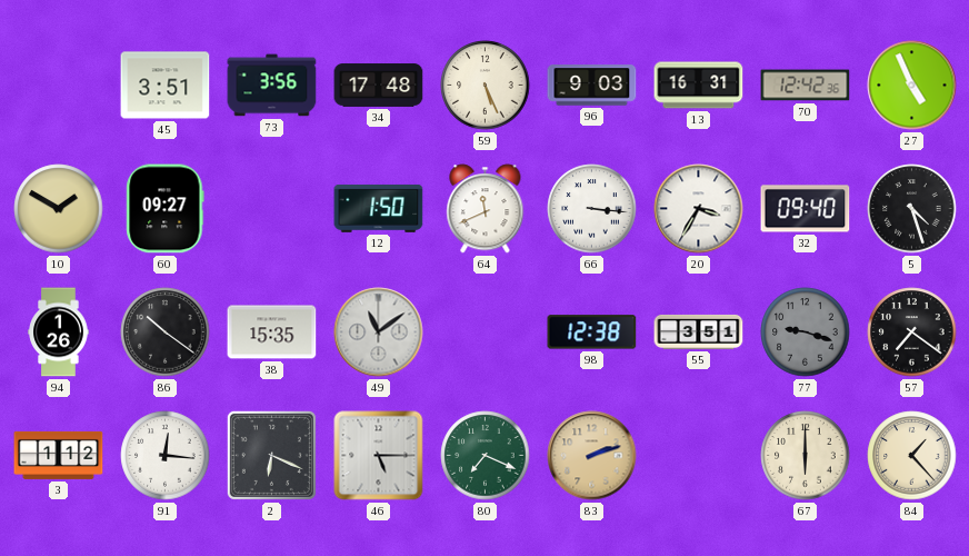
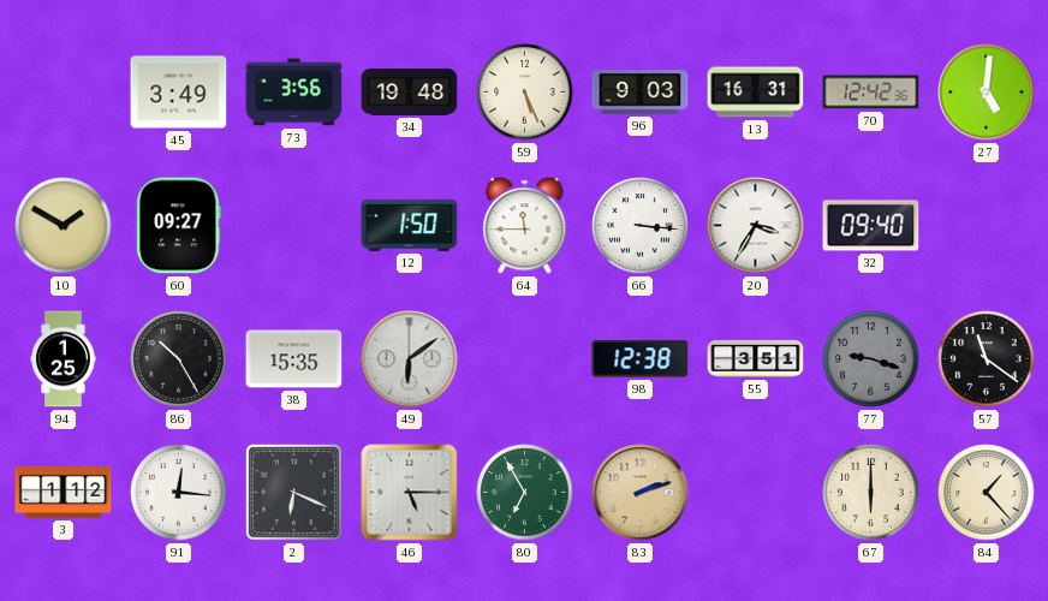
45: 3:51 -> 3:49 (179, 93)
34: 17:48 -> 19:48 (410, 93)
27: 4:56 -> 5:01 (987, 93)
64: 11:41 -> 11:45 (525, 226)
5: 4:27 -> none (912, 209)
94: 1:26 -> 1:25 (64, 359)
86: 10:21 -> 10:25 (179, 359)
49: 11:09 -> 6:09 (410, 359)
57: 7:21 -> 11:21 (987, 359)
80: 7:19 -> 6:55 (525, 493)
